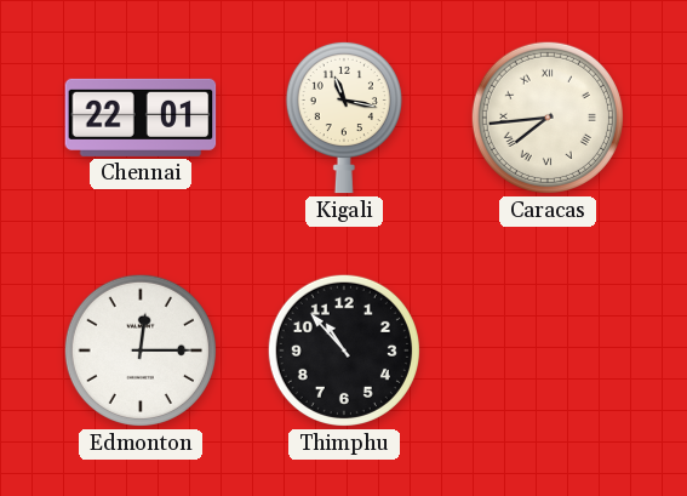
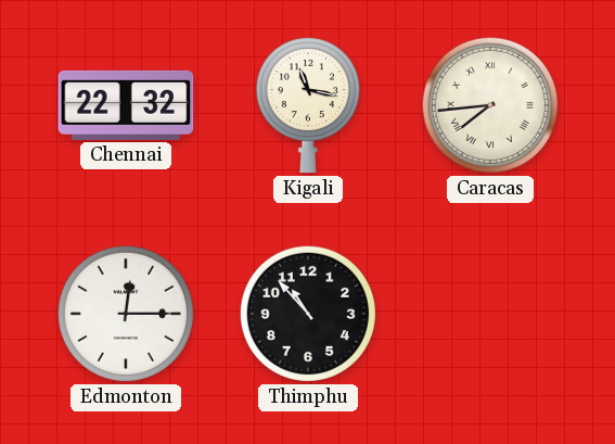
Chennai: 22:01 -> 22:32 (126, 105)
